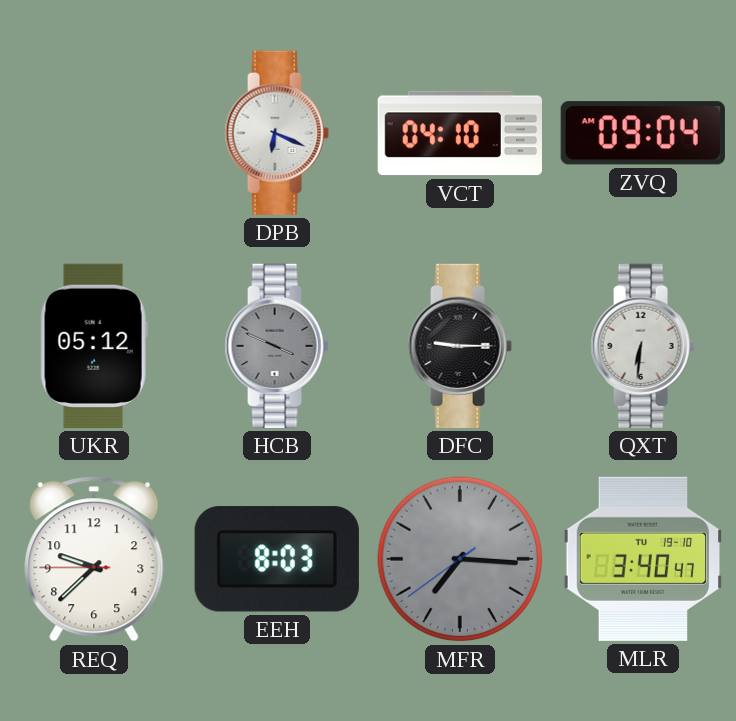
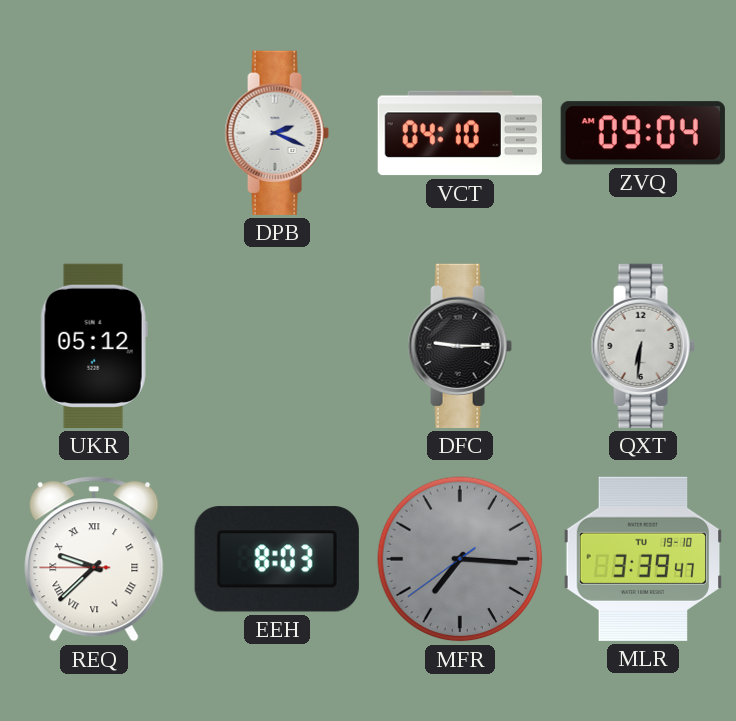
DPB: 6:19 -> 2:19 (277, 133)
HCB: 3:49 -> none (277, 346)
REQ numerals: Arabic -> Roman (94, 559)
MLR: 3:40 -> 3:39 (642, 559)
